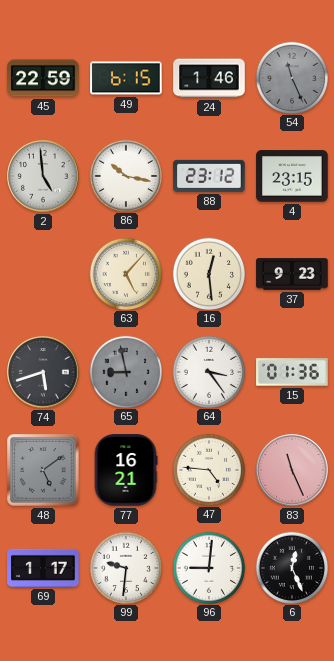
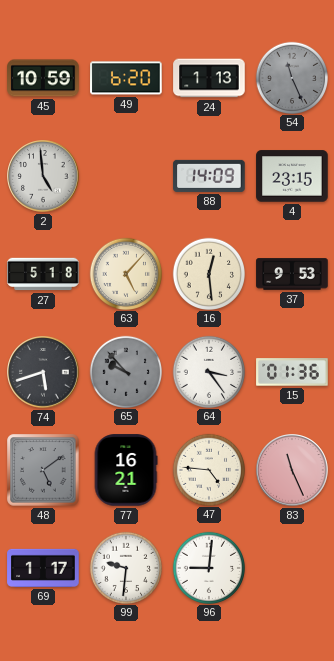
45: 22:59 -> 10:59 (43, 78)
49: 6:15 -> 6:20 (126, 78)
24: 1:46 -> 1:13 (209, 78)
86: 10:17 -> none (125, 175)
88: 23:12 -> 14:09 (209, 176)
27: none -> 5:18 (43, 274)
37: 9:23 -> 9:53 (292, 274)
65: 8:58 -> 9:53 (125, 371)
6: 12:26 -> none (291, 567)
